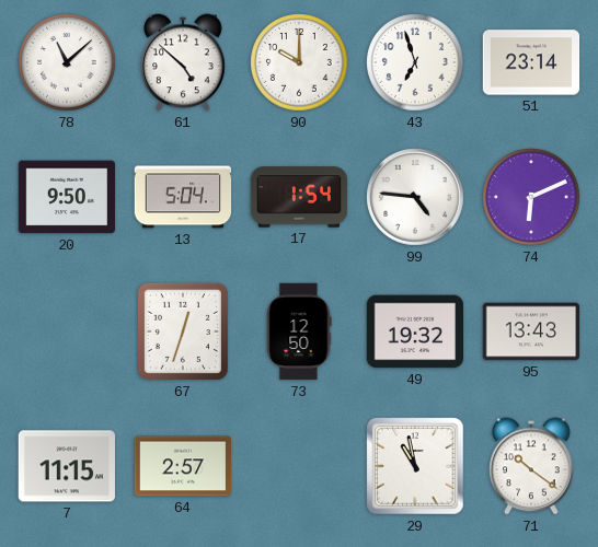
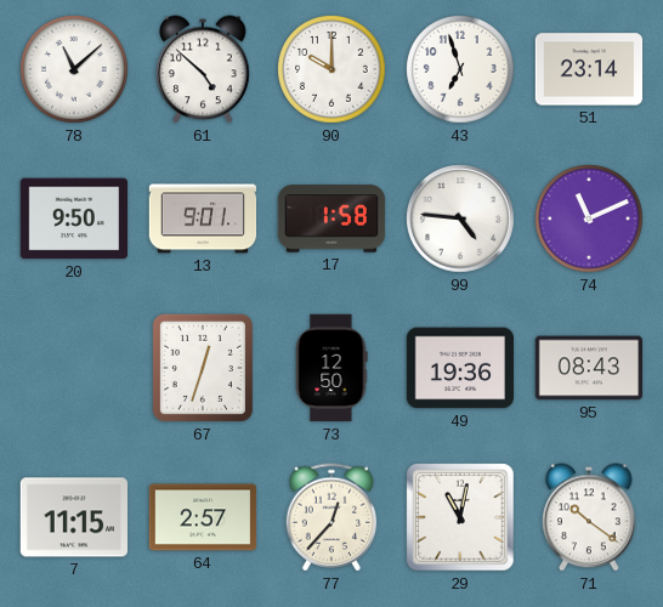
13: 5:04 -> 9:01 (203, 219)
17: 1:54 -> 1:58 (331, 219)
74: 6:11 -> 11:11 (589, 219)
49: 19:32 -> 19:36 (460, 368)
95: 13:43 -> 08:43 (589, 368)
77: none -> 12:37 (331, 517)
29: 10:58 -> 11:02 (460, 517)
